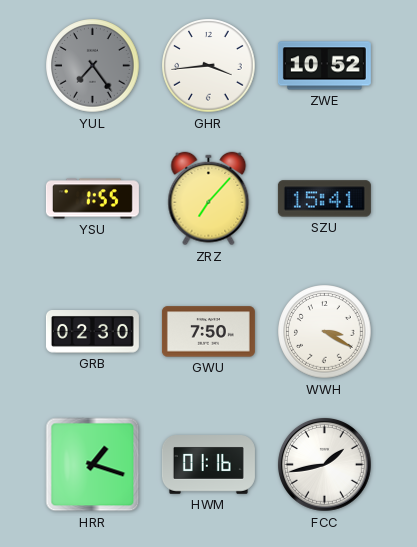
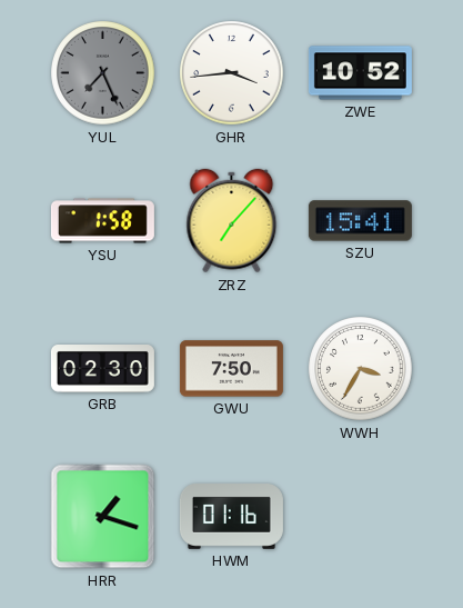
YUL: 7:24 -> 7:26 (103, 73)
YSU: 1:55 -> 1:58 (102, 221)
WWH: 3:20 -> 3:35 (361, 369)
FCC: 1:43 -> none (325, 465)
